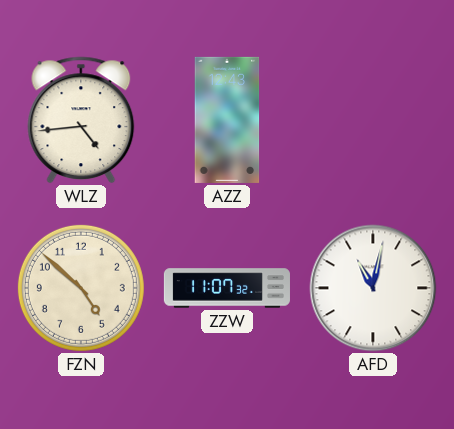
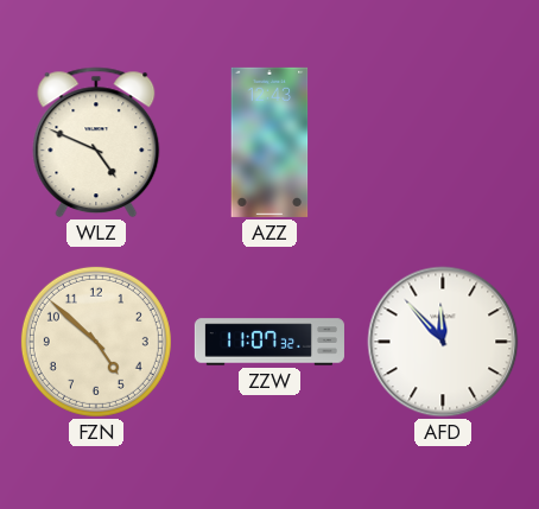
WLZ: 4:44 -> 4:49 (96, 142)
AFD: 11:02 -> 11:53 (443, 342)
